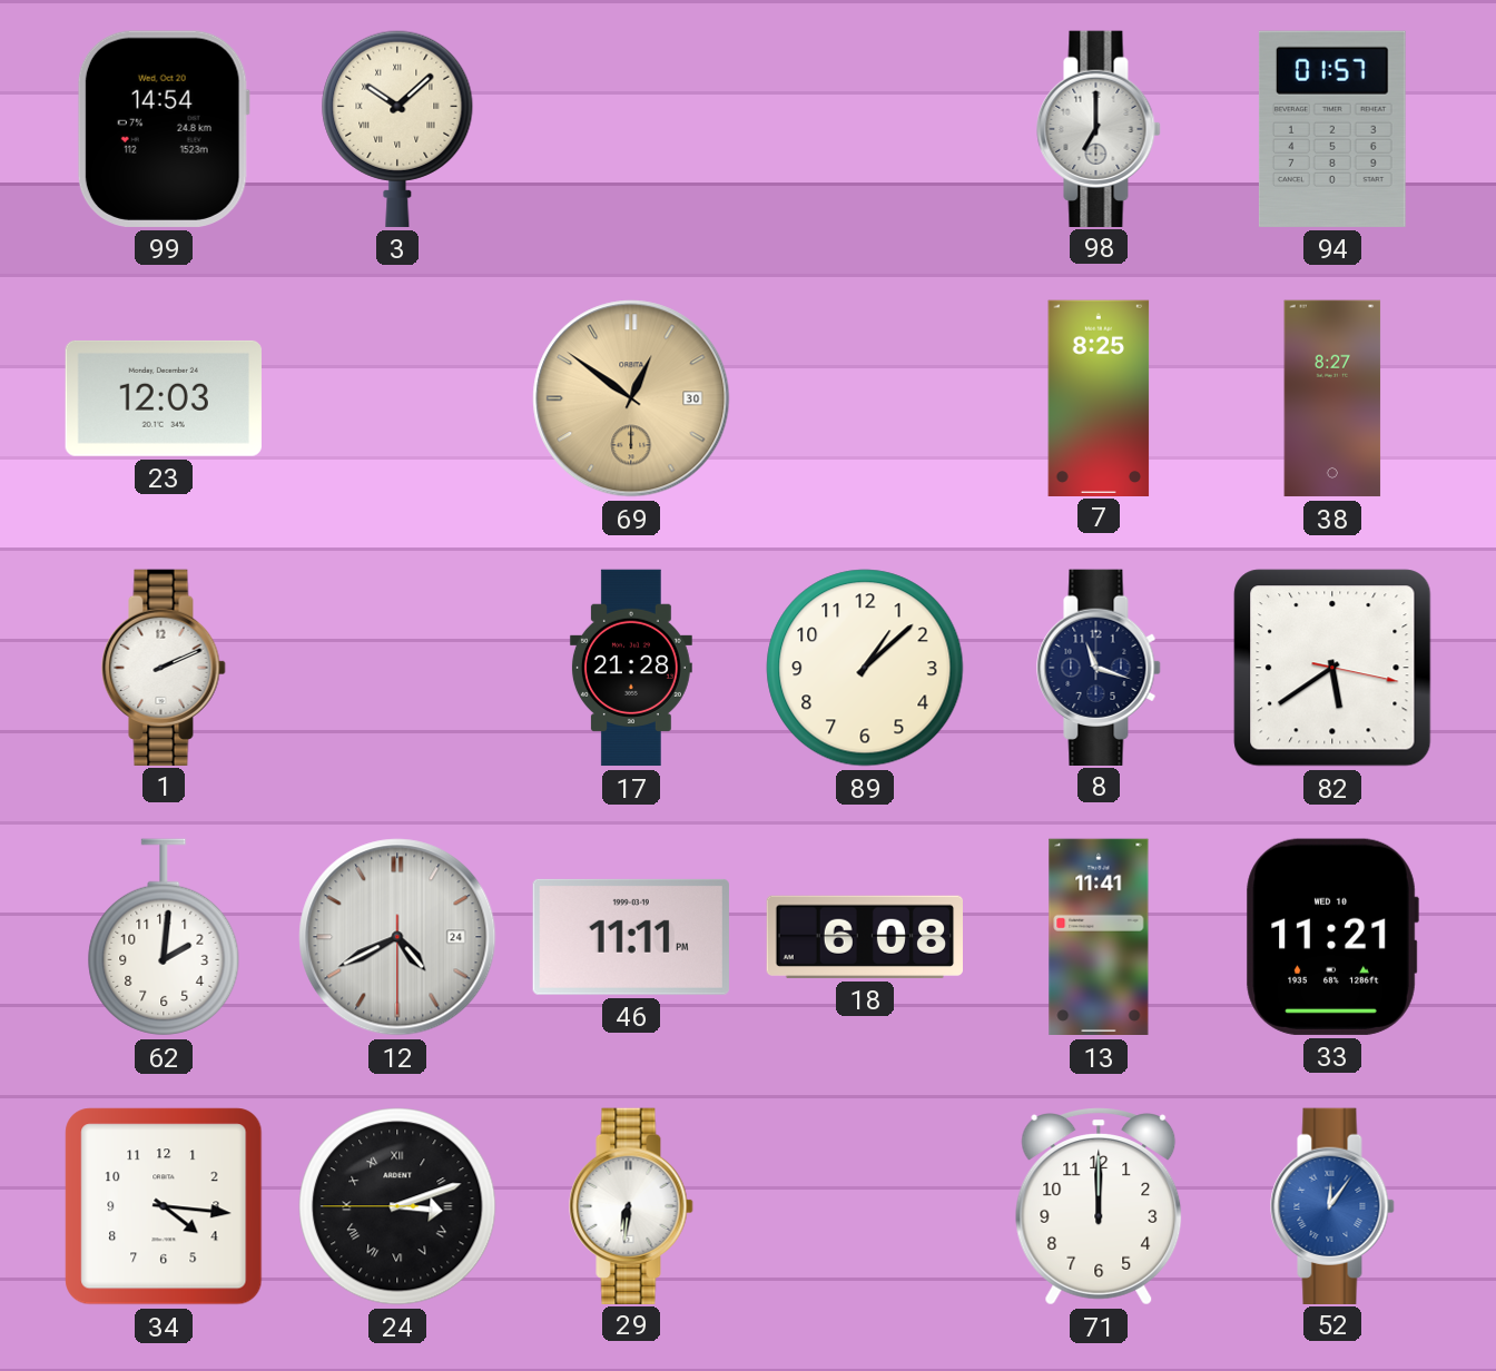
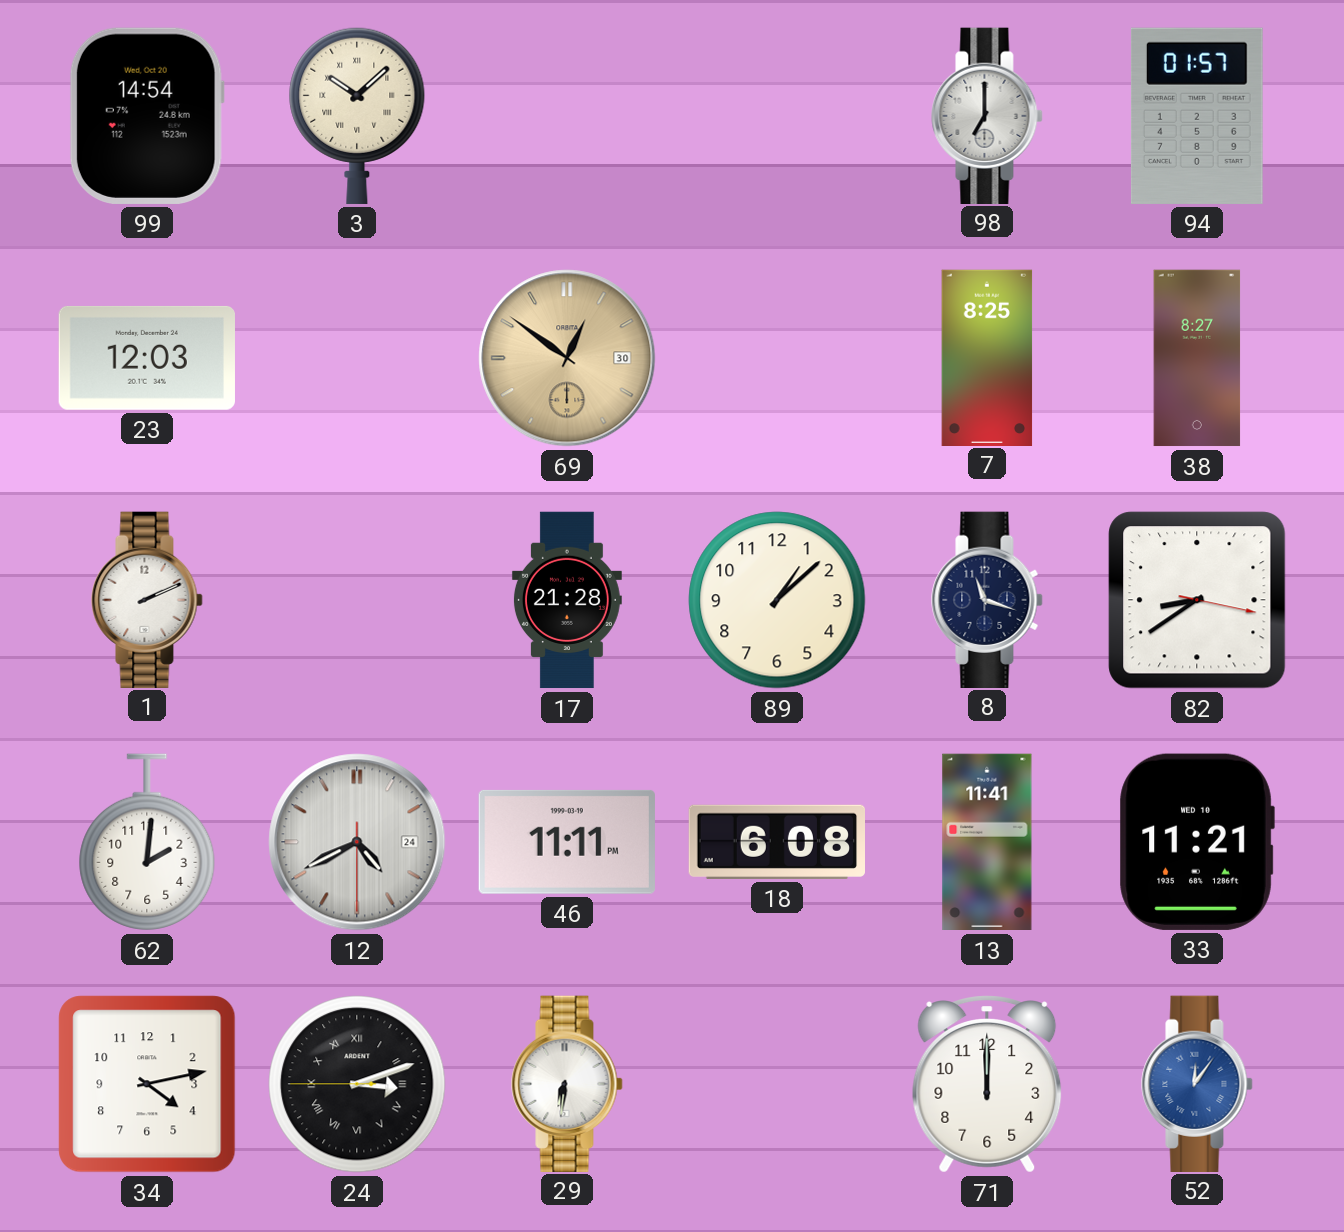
82: 5:39 -> 8:39 (1197, 600)
34: 4:16 -> 4:13 (147, 1084)
